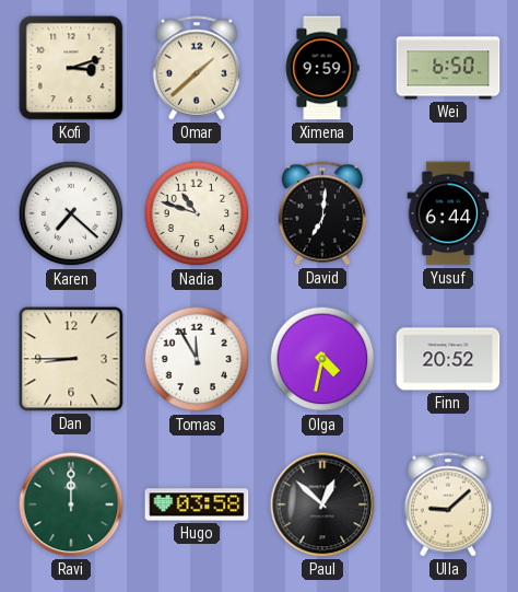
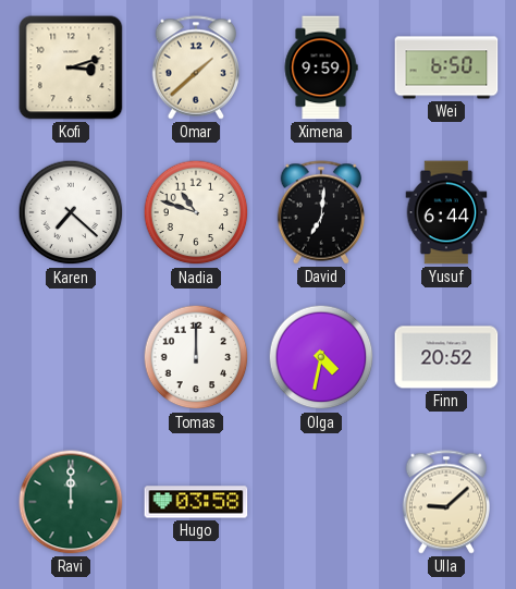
Dan: 8:45 -> none (71, 359)
Tomas: 11:55 -> 12:00 (196, 357)
Paul: 12:52 -> none (322, 504)
